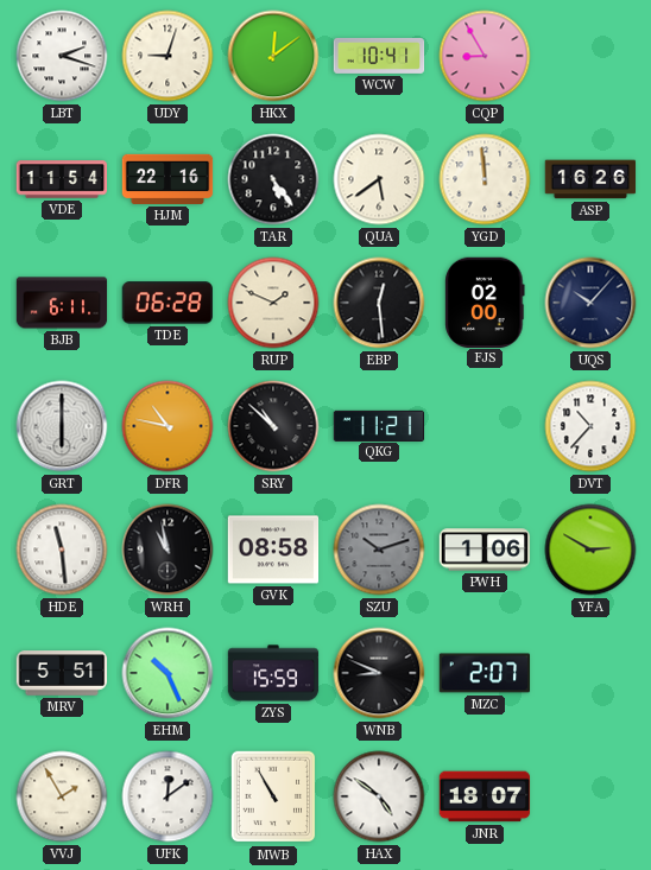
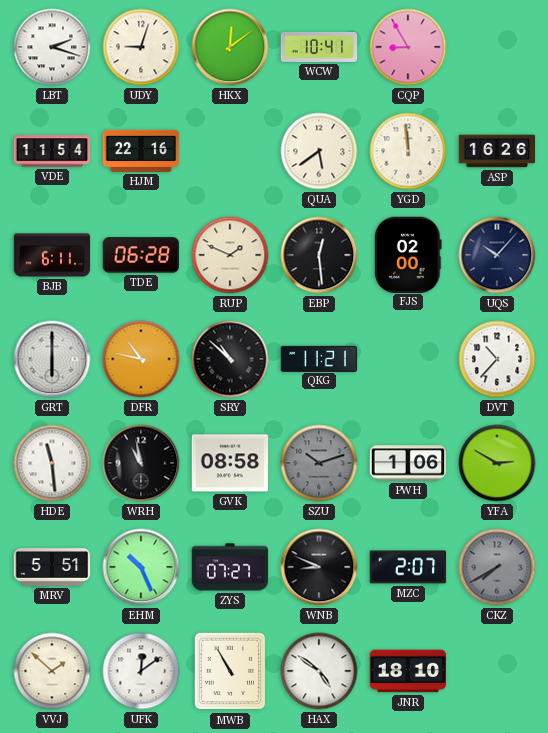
TAR: 5:24 -> none (273, 179)
ZYS: 15:59 -> 07:27 (230, 567)
CKZ: none -> 7:40 (497, 567)
VVJ: 1:55 -> 1:52 (52, 671)
JNR: 18:07 -> 18:10 (408, 671)
